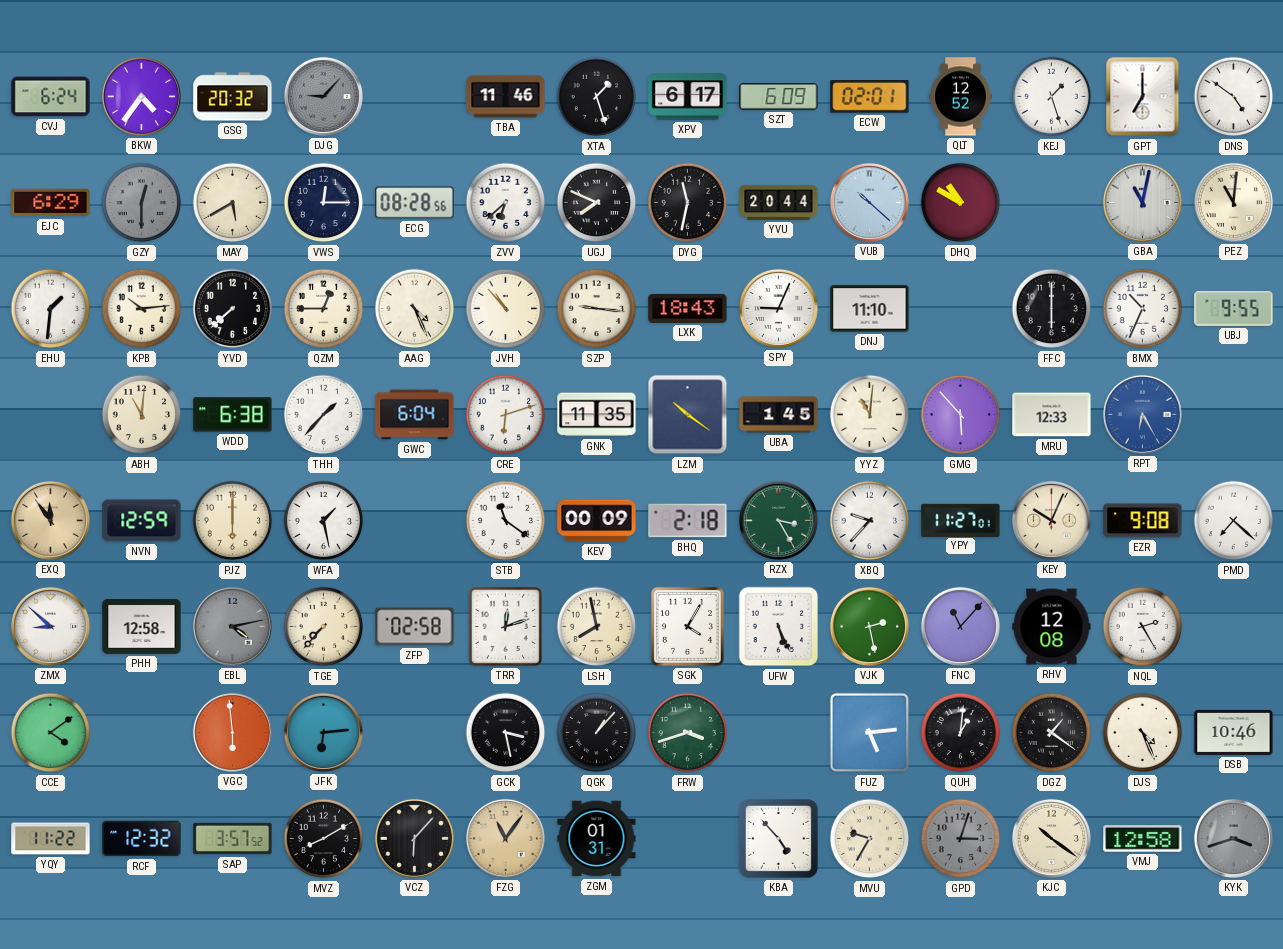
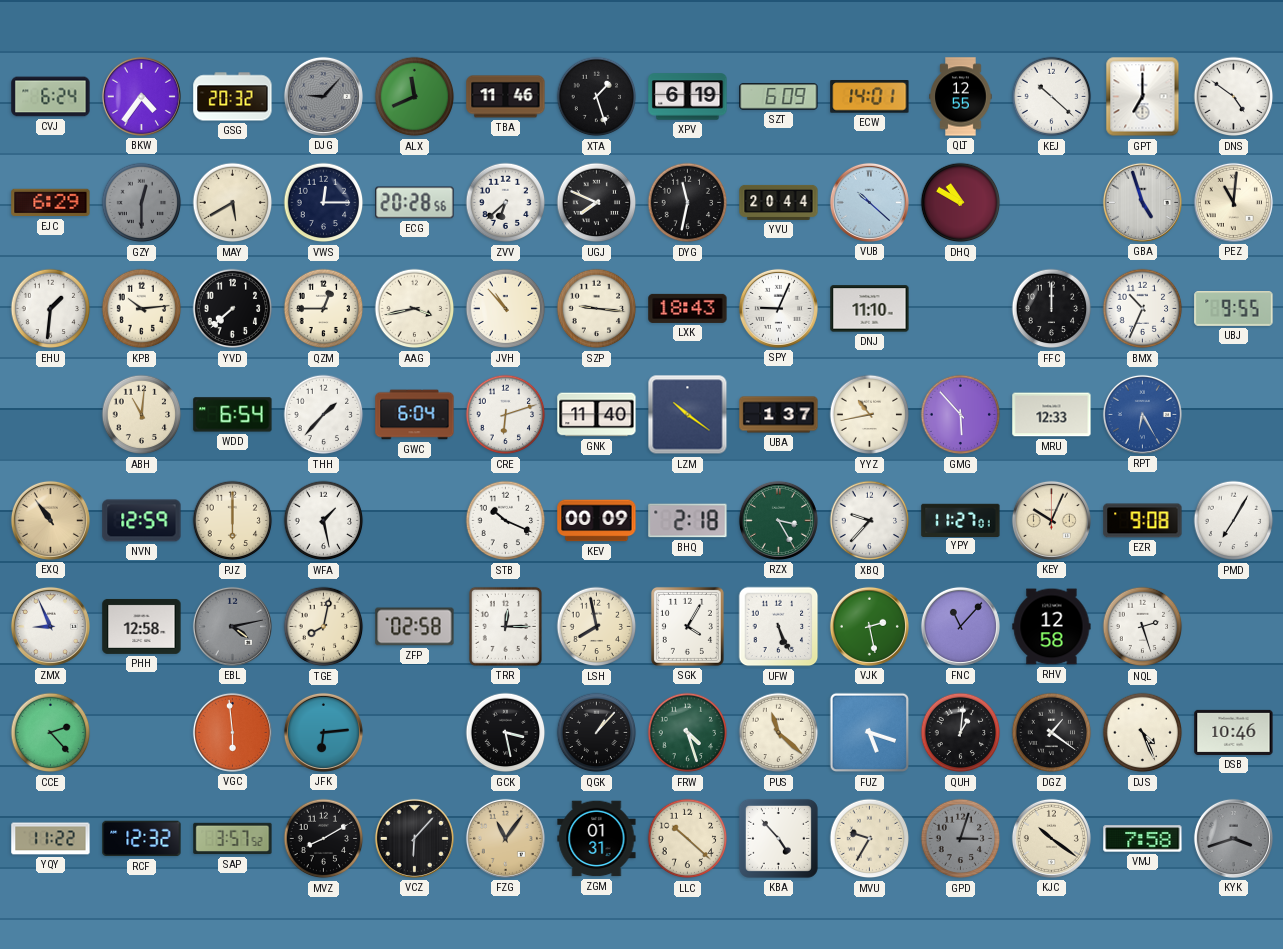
ALX: none -> 11:41 (415, 97)
XPV: 6:17 -> 6:19 (688, 97)
ECW: 02:01 -> 14:01 (870, 97)
QLT: 12:52 -> 12:55 (961, 97)
KEJ: 1:27 -> 10:22 (1052, 97)
ECG: 08:28 -> 20:28 (415, 203)
GBA: 11:02 -> 4:57 (1142, 202)
AAG: 4:26 -> 3:43 (415, 309)
FFC: 6:00 -> 12:00 (1052, 309)
WDD: 6:38 -> 6:54 (233, 415)
GNK: 11:35 -> 11:40 (597, 415)
UBA: 1:45 -> 1:37 (779, 415)
YYZ: 11:01 -> 10:43 (870, 415)
EXQ: 11:54 -> 10:54 (50, 520)
STB: 11:21 -> 10:19 (506, 521)
PMD: 7:22 -> 7:05 (1234, 521)
ZMX: 8:52 -> 8:56 (50, 626)
TGE: 7:37 -> 8:02 (324, 627)
TRR: 12:12 -> 12:15 (505, 626)
RHV: 12:08 -> 12:58 (1052, 627)
NQL: 2:25 -> 2:27 (1143, 627)
CCE: 4:09 -> 2:23 (51, 733)
FRW: 3:42 -> 4:27 (688, 733)
PUS: none -> 11:22 (779, 733)
FUZ: 5:14 -> 5:18 (869, 733)
LLC: none -> 10:22 (688, 839)
VMJ: 12:58 -> 7:58 (1143, 839)
